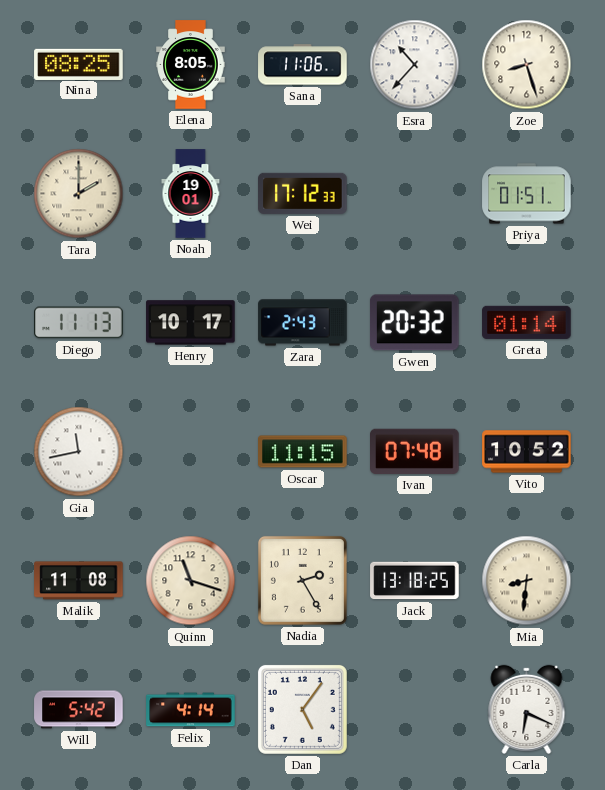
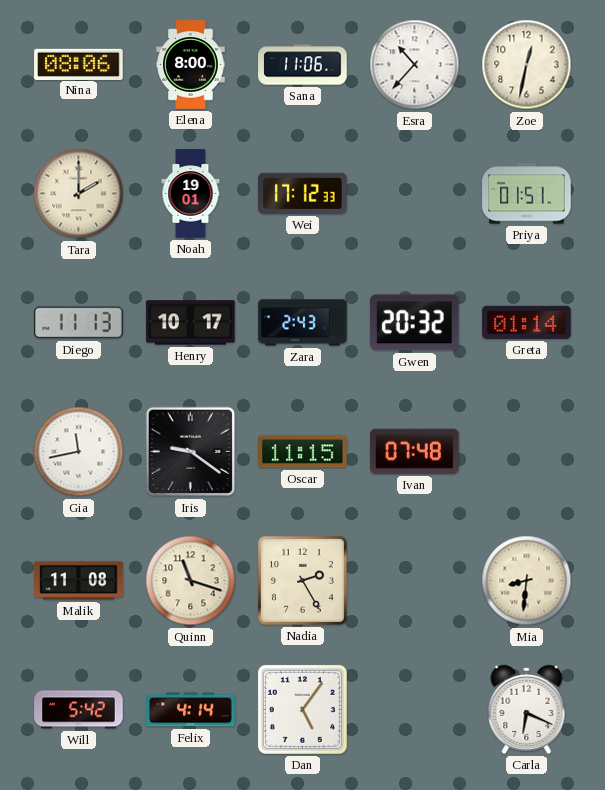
Nina: 08:25 -> 08:06 (79, 64)
Elena: 8:05 -> 8:00 (191, 65)
Zoe: 8:27 -> 12:32 (527, 65)
Iris: none -> 9:21 (191, 452)
Vito: 10:52 -> none (527, 452)
Jack: 13:18 -> none (415, 581)
